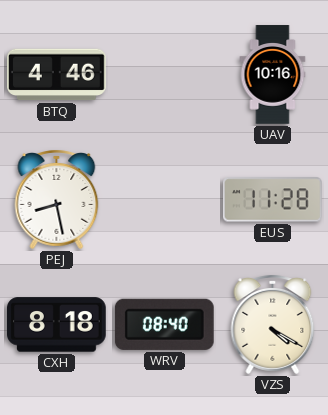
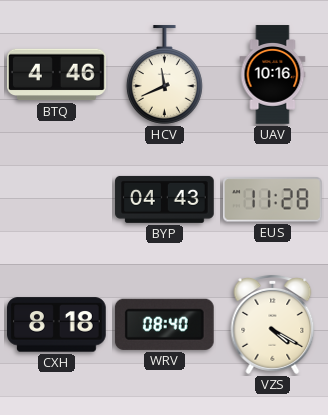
HCV: none -> 11:41 (164, 75)
PEJ: 8:28 -> none (57, 200)
BYP: none -> 04:43 (165, 199)
